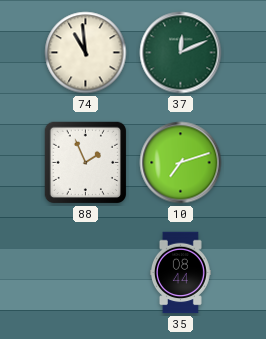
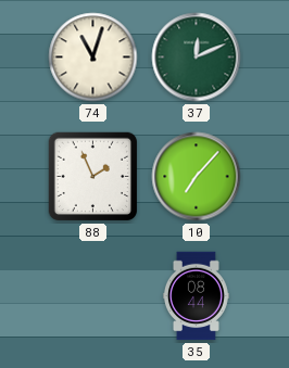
74: 10:59 -> 11:03 (93, 58)
10: 7:12 -> 7:07 (197, 177)
